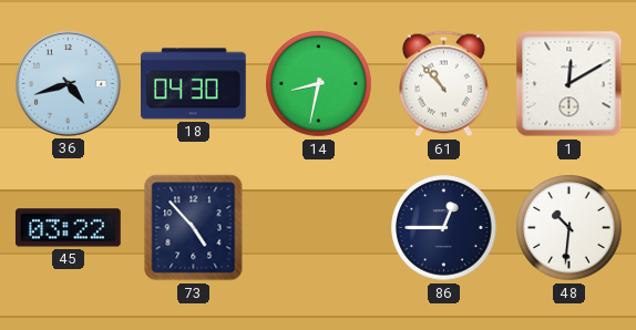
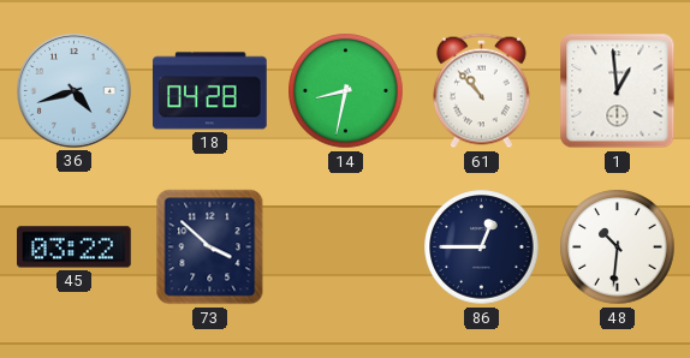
18: 04:30 -> 04:28 (210, 91)
1: 12:10 -> 12:59 (618, 91)
73: 4:53 -> 3:52 (210, 247)
